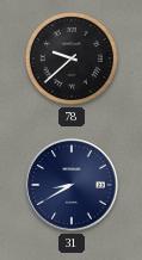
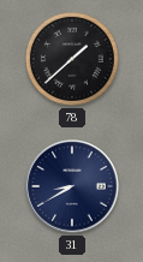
78: 9:38 -> 1:38 (72, 59)
